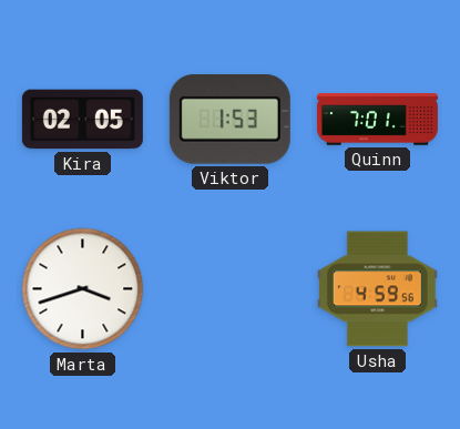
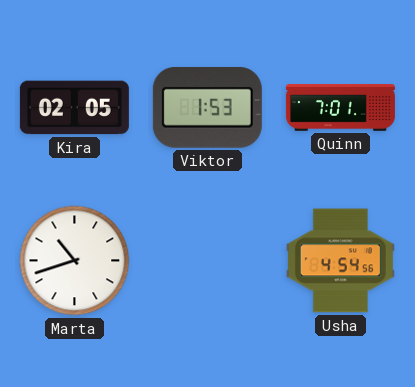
Marta: 3:42 -> 10:42 (75, 261)
Usha: 4:59 -> 4:54 (340, 261)
